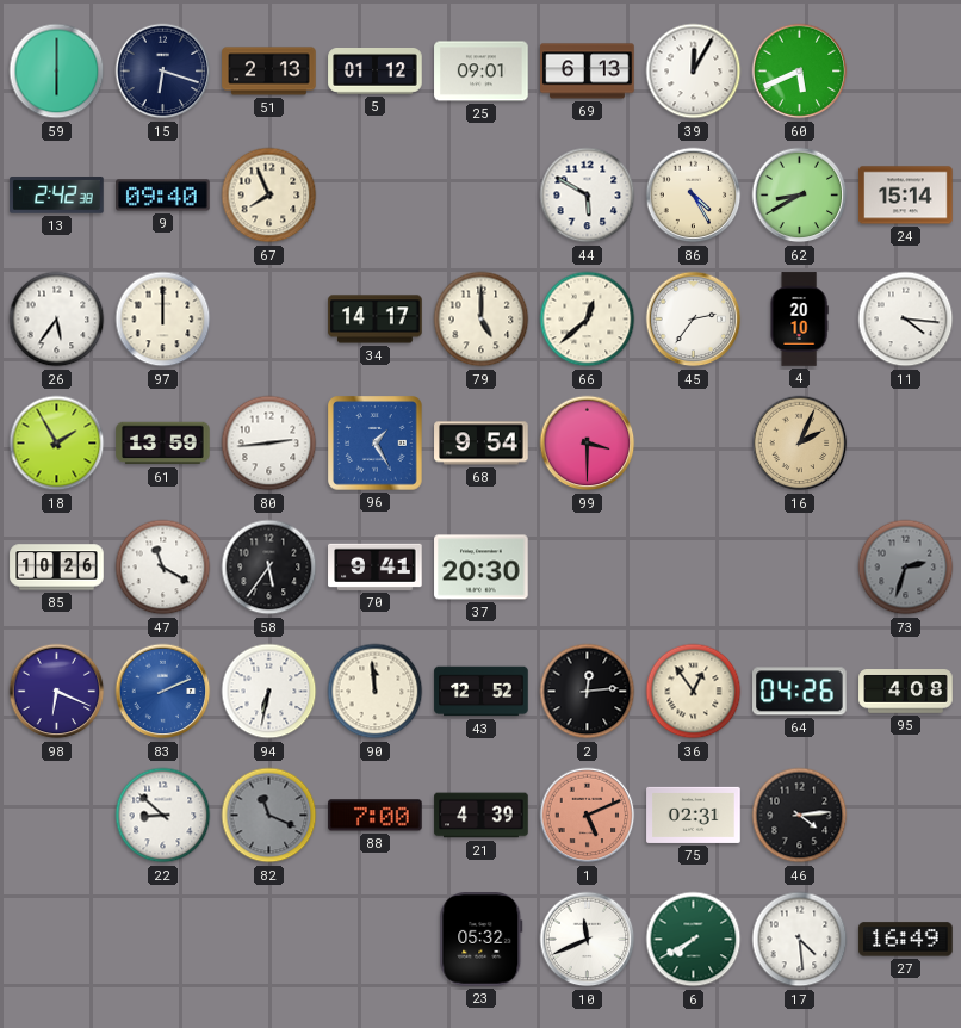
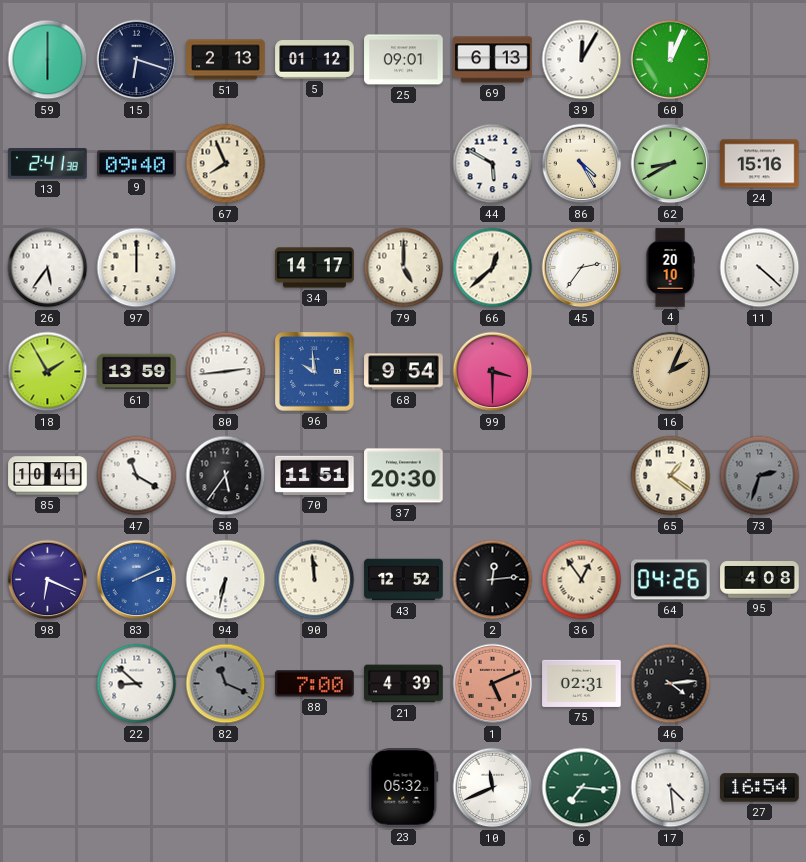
60: 5:41 -> 12:04 (671, 60)
13: 2:42 -> 2:41 (48, 164)
24: 15:14 -> 15:16 (760, 164)
11: 4:16 -> 4:22 (760, 268)
96: 1:25 -> 9:59 (315, 372)
85: 10:26 -> 10:41 (48, 476)
70: 9:41 -> 11:51 (315, 475)
65: none -> 1:21 (671, 476)
6: 7:40 -> 7:16 (582, 788)
27: 16:49 -> 16:54 (760, 788)
